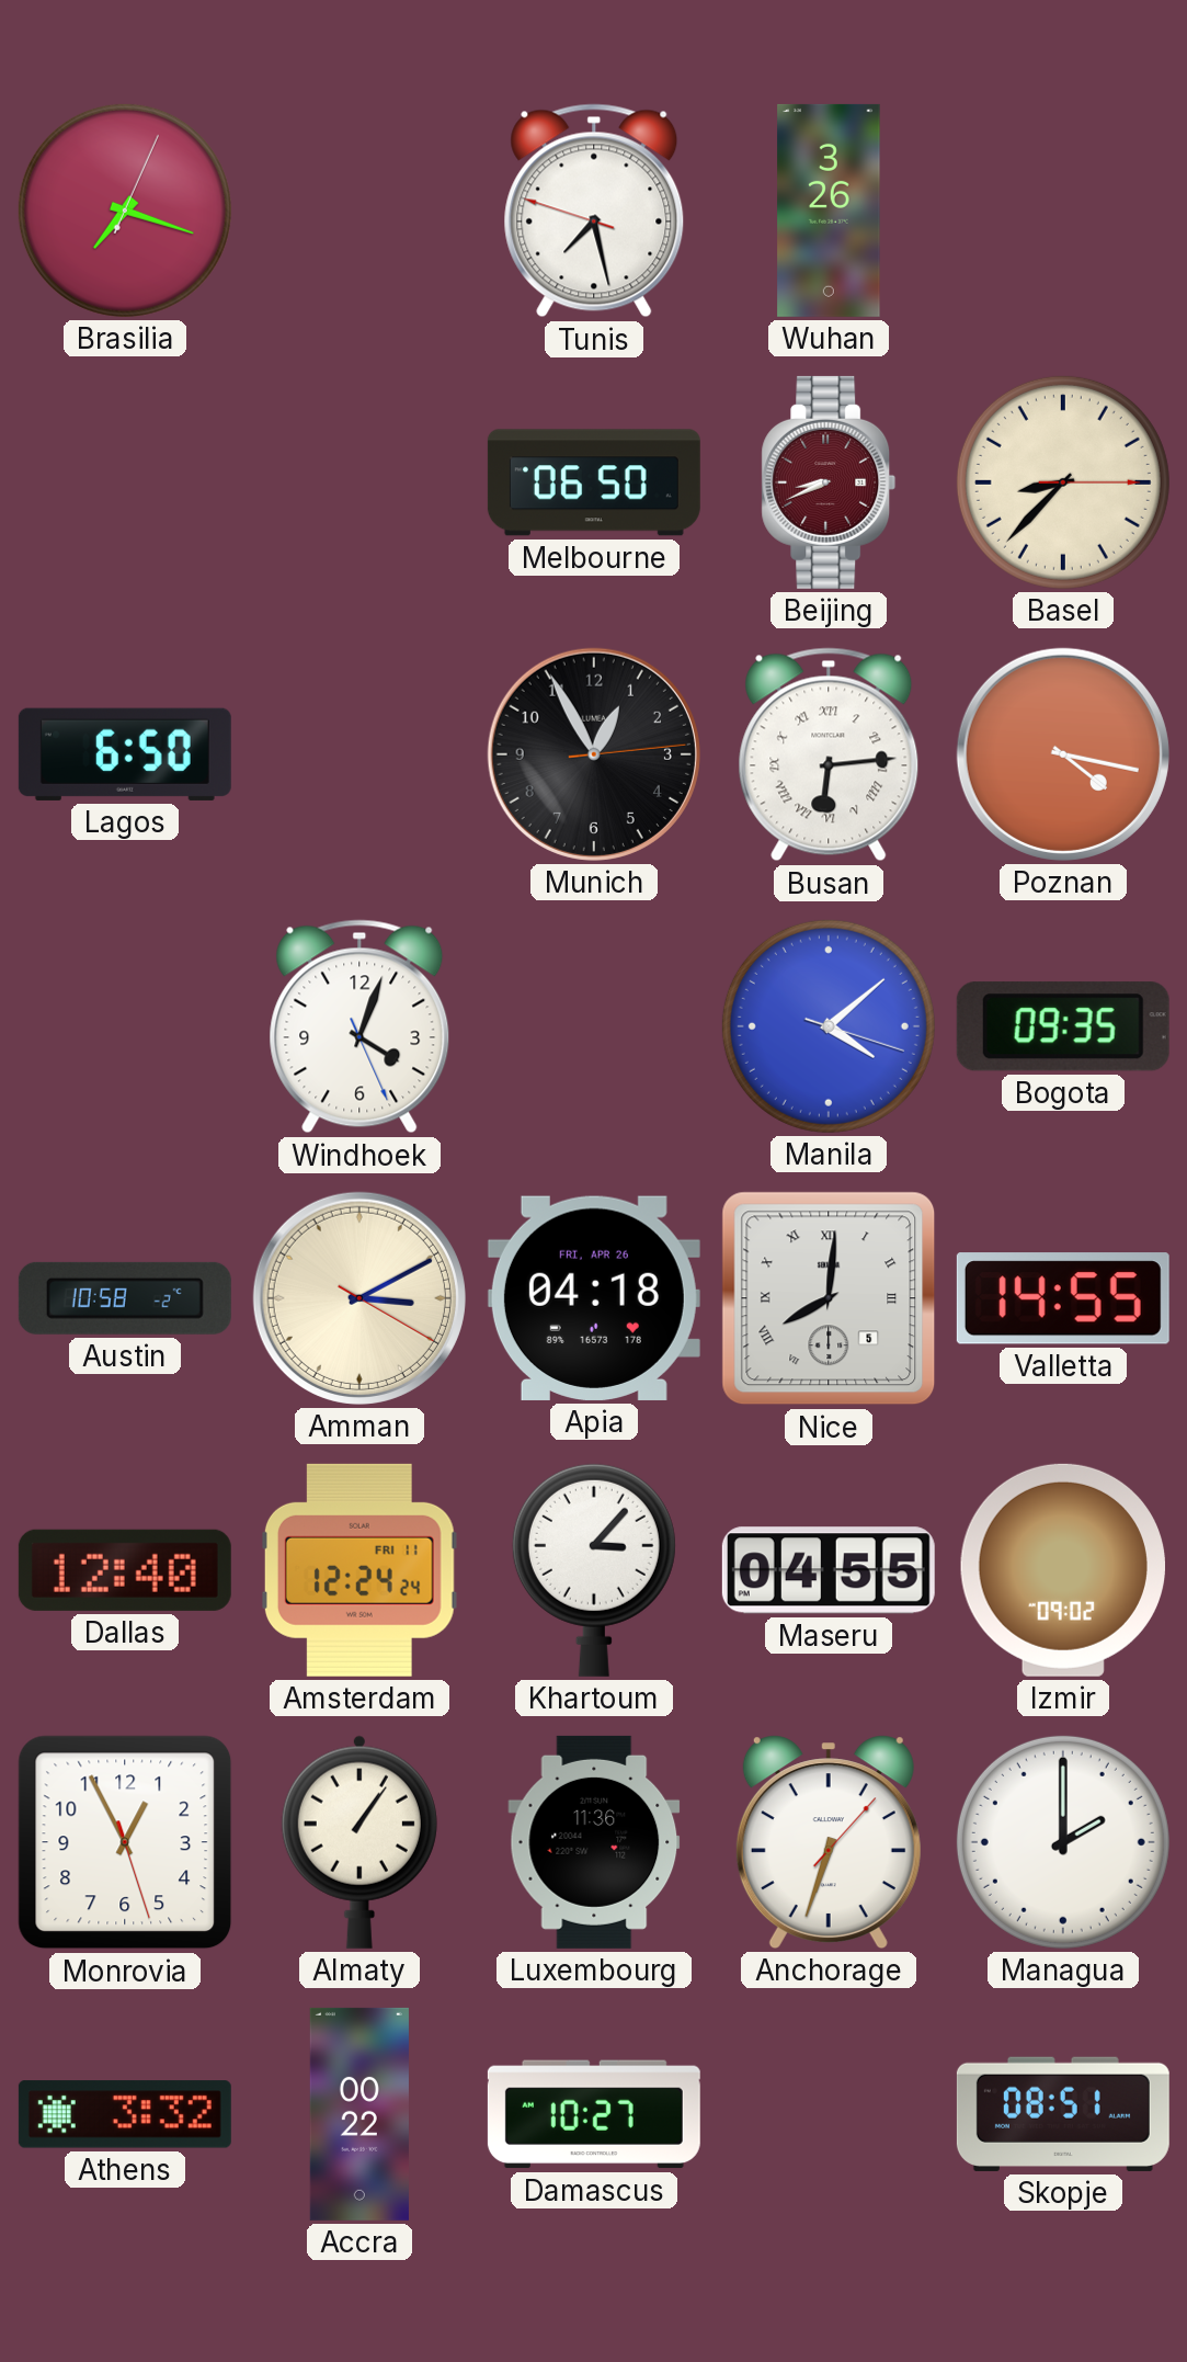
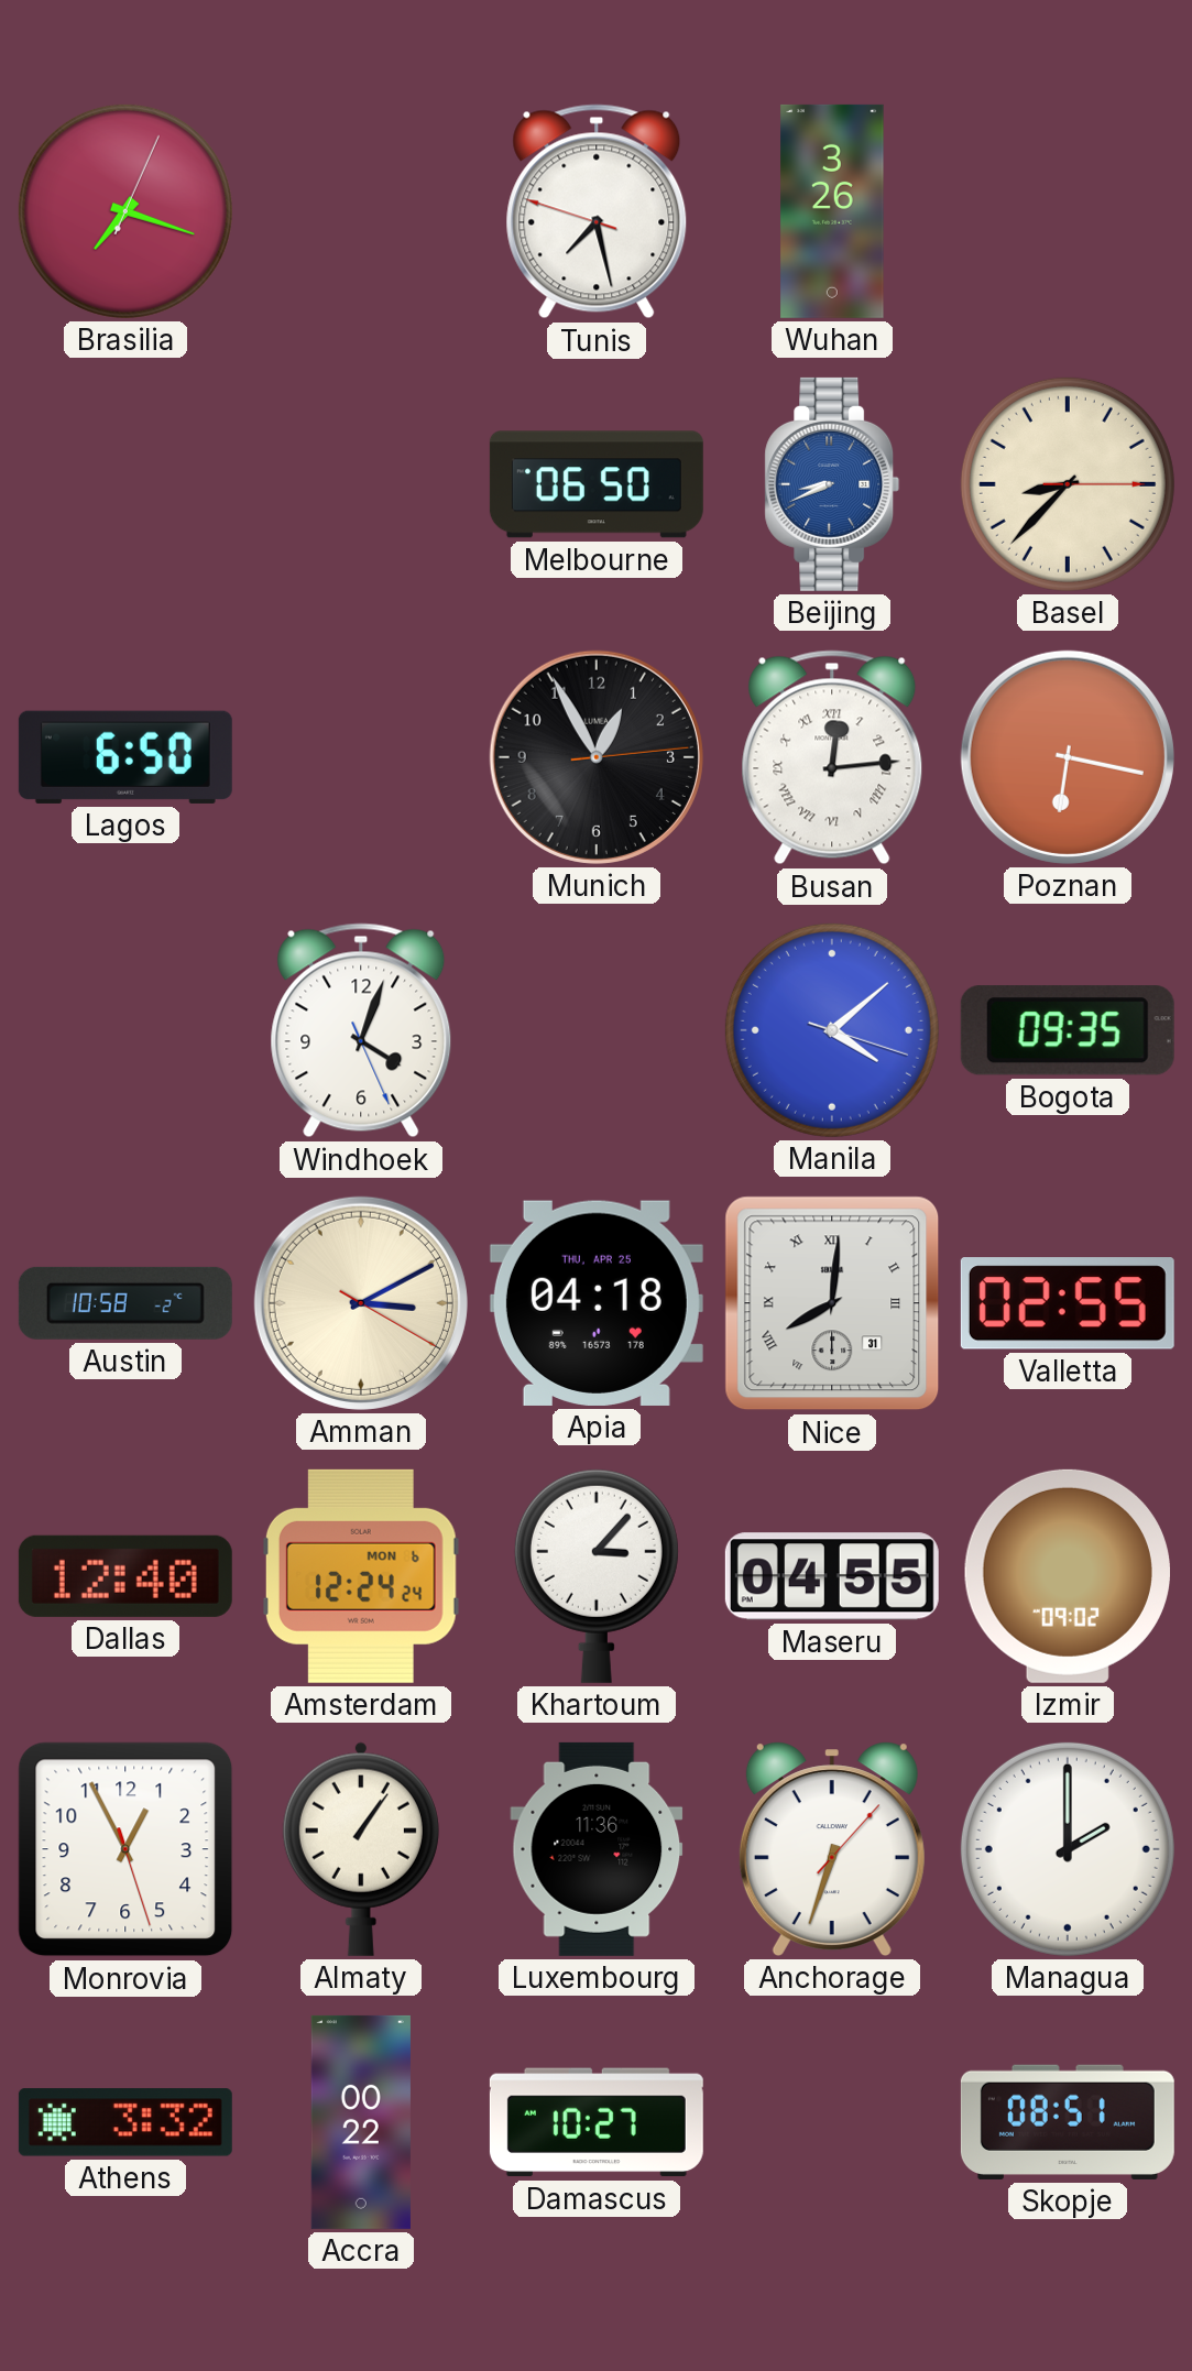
Beijing dial: burgundy -> blue (832, 484)
Busan: 6:14 -> 12:14 (832, 757)
Poznan: 4:17 -> 6:17 (1068, 757)
Apia date: FRI, APR 26 -> THU, APR 25 (597, 1303)
Nice date: 5 -> 31 (832, 1303)
Valletta: 14:55 -> 02:55 (1068, 1303)
Amsterdam date: FRI 11 -> MON 6 (361, 1576)
